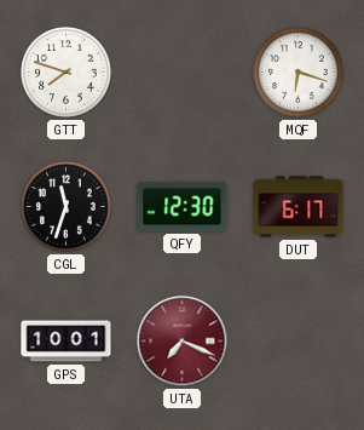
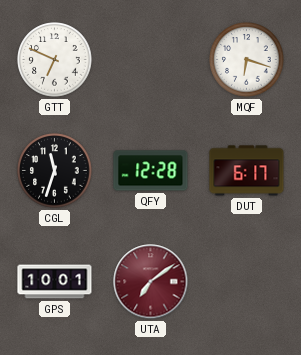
GTT: 7:48 -> 6:49 (55, 60)
QFY: 12:30 -> 12:28 (151, 171)
UTA: 7:19 -> 7:09 (151, 282)
